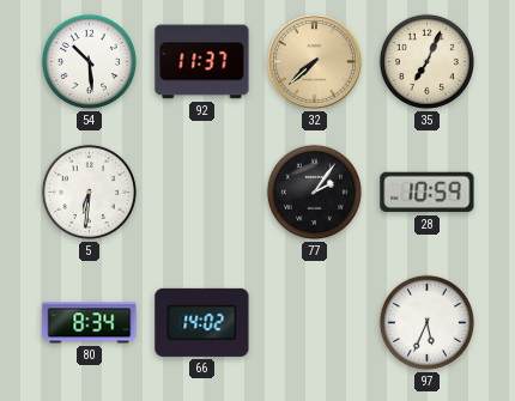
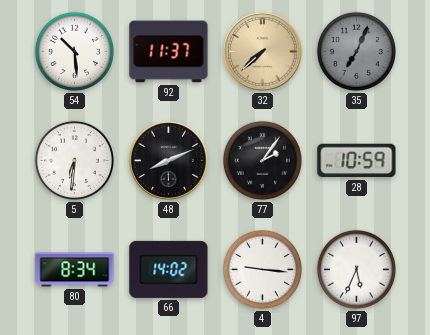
35 dial: cream -> grey (356, 51)
48: none -> 8:11 (168, 160)
4: none -> 9:16 (262, 269)
